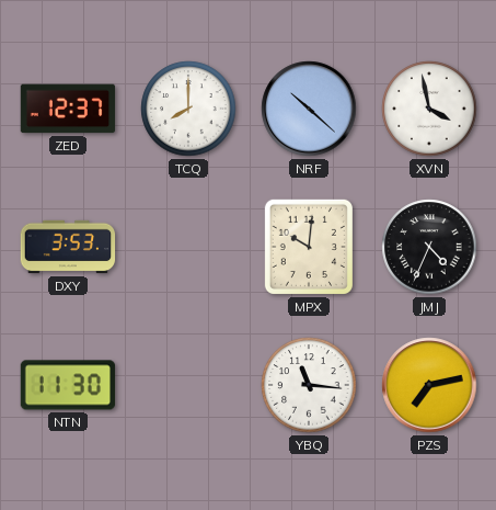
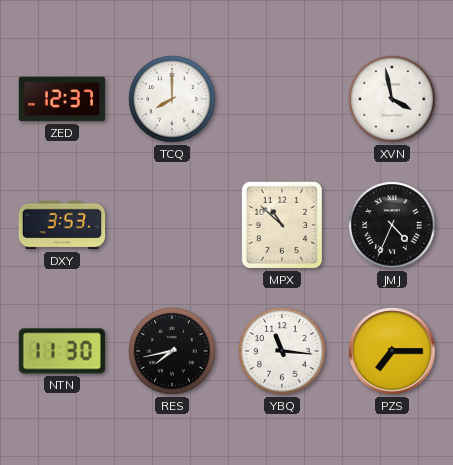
NRF: 10:22 -> none (309, 109)
MPX: 10:01 -> 10:52 (282, 225)
RES: none -> 7:43 (172, 351)
PZS: 7:13 -> 7:15 (392, 351)
